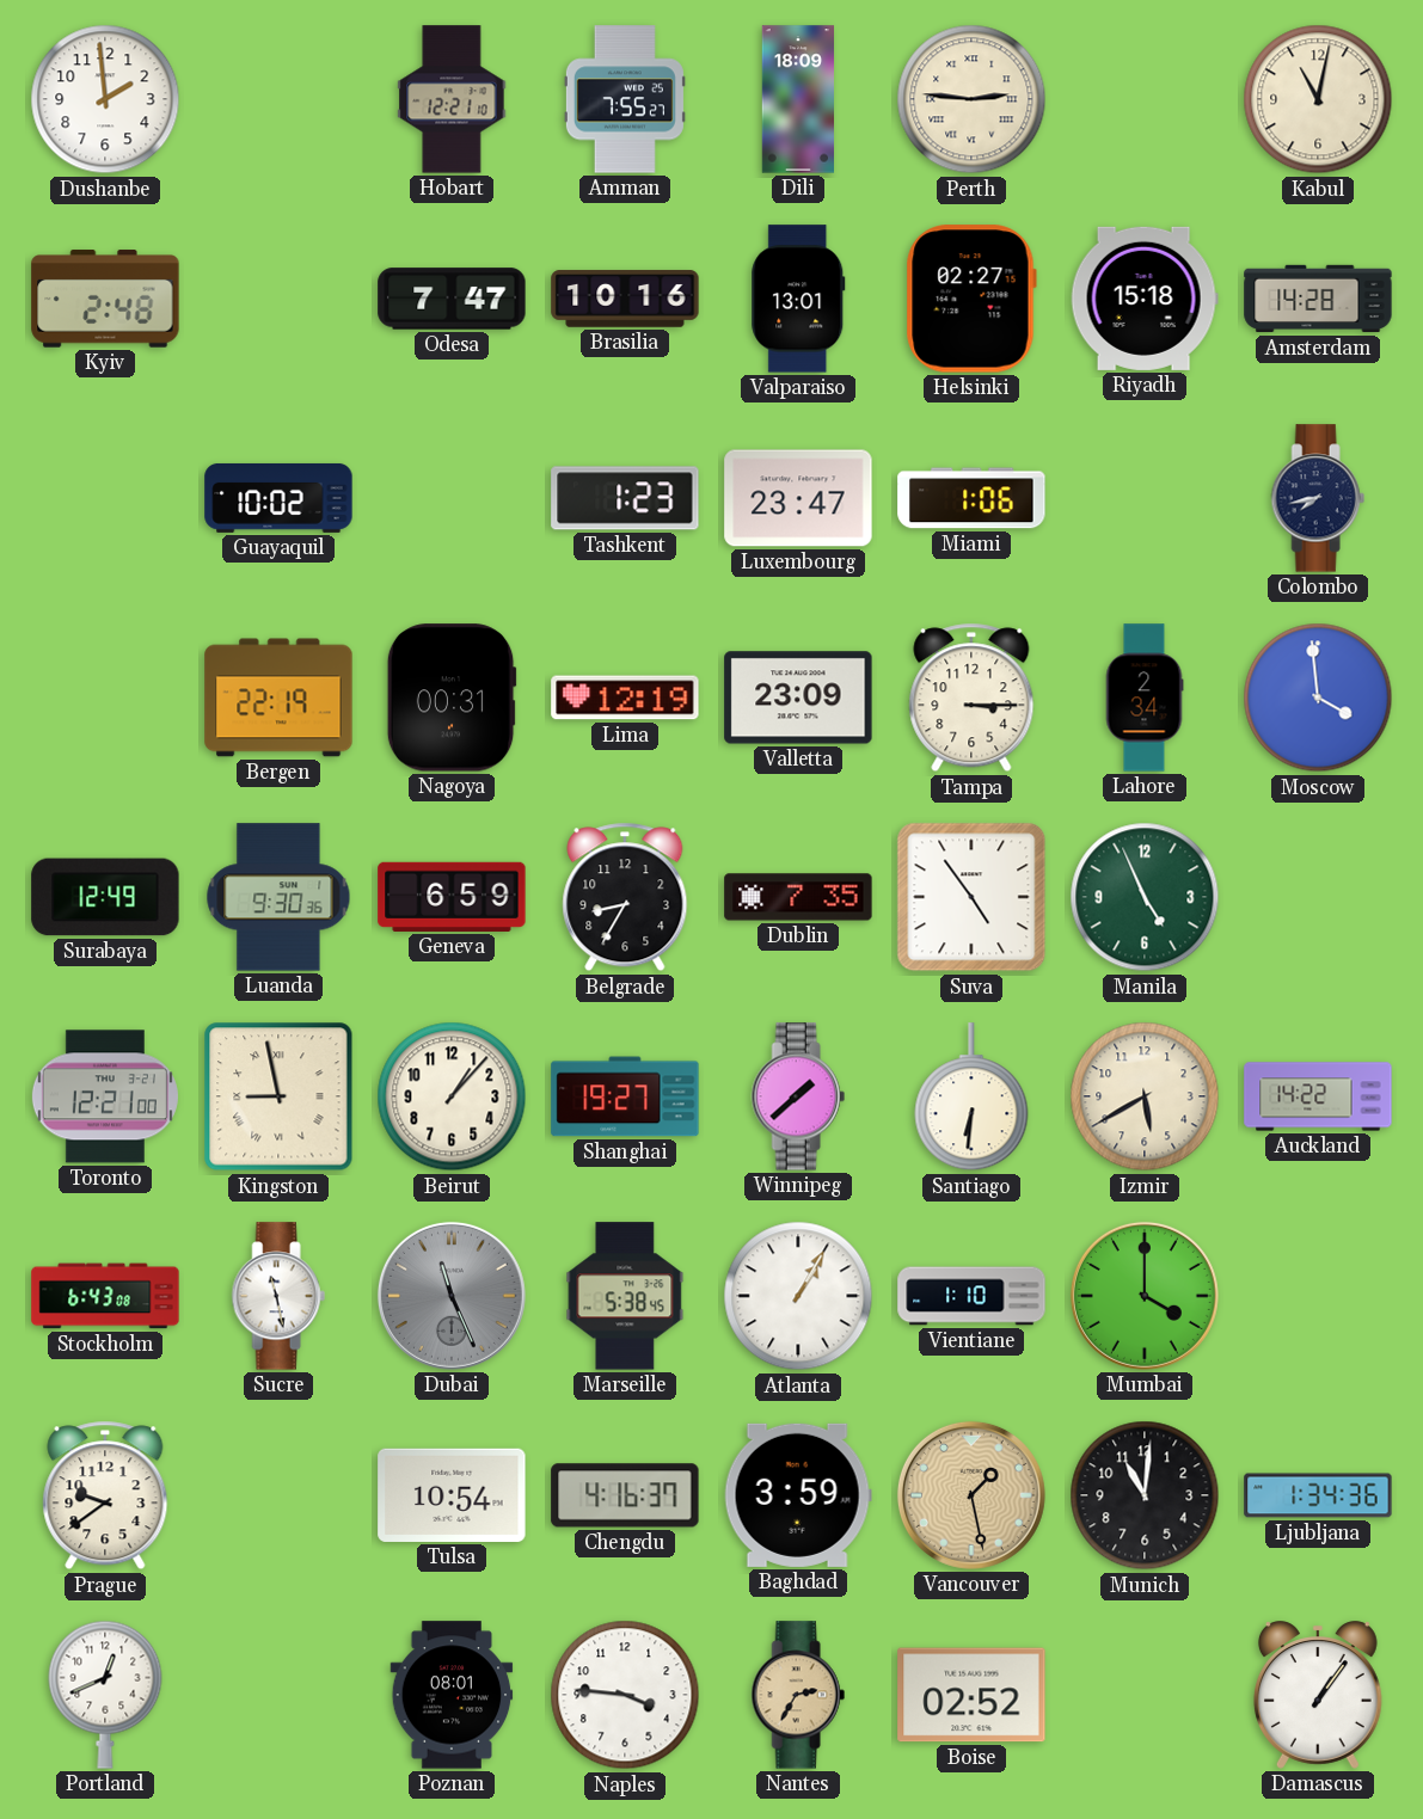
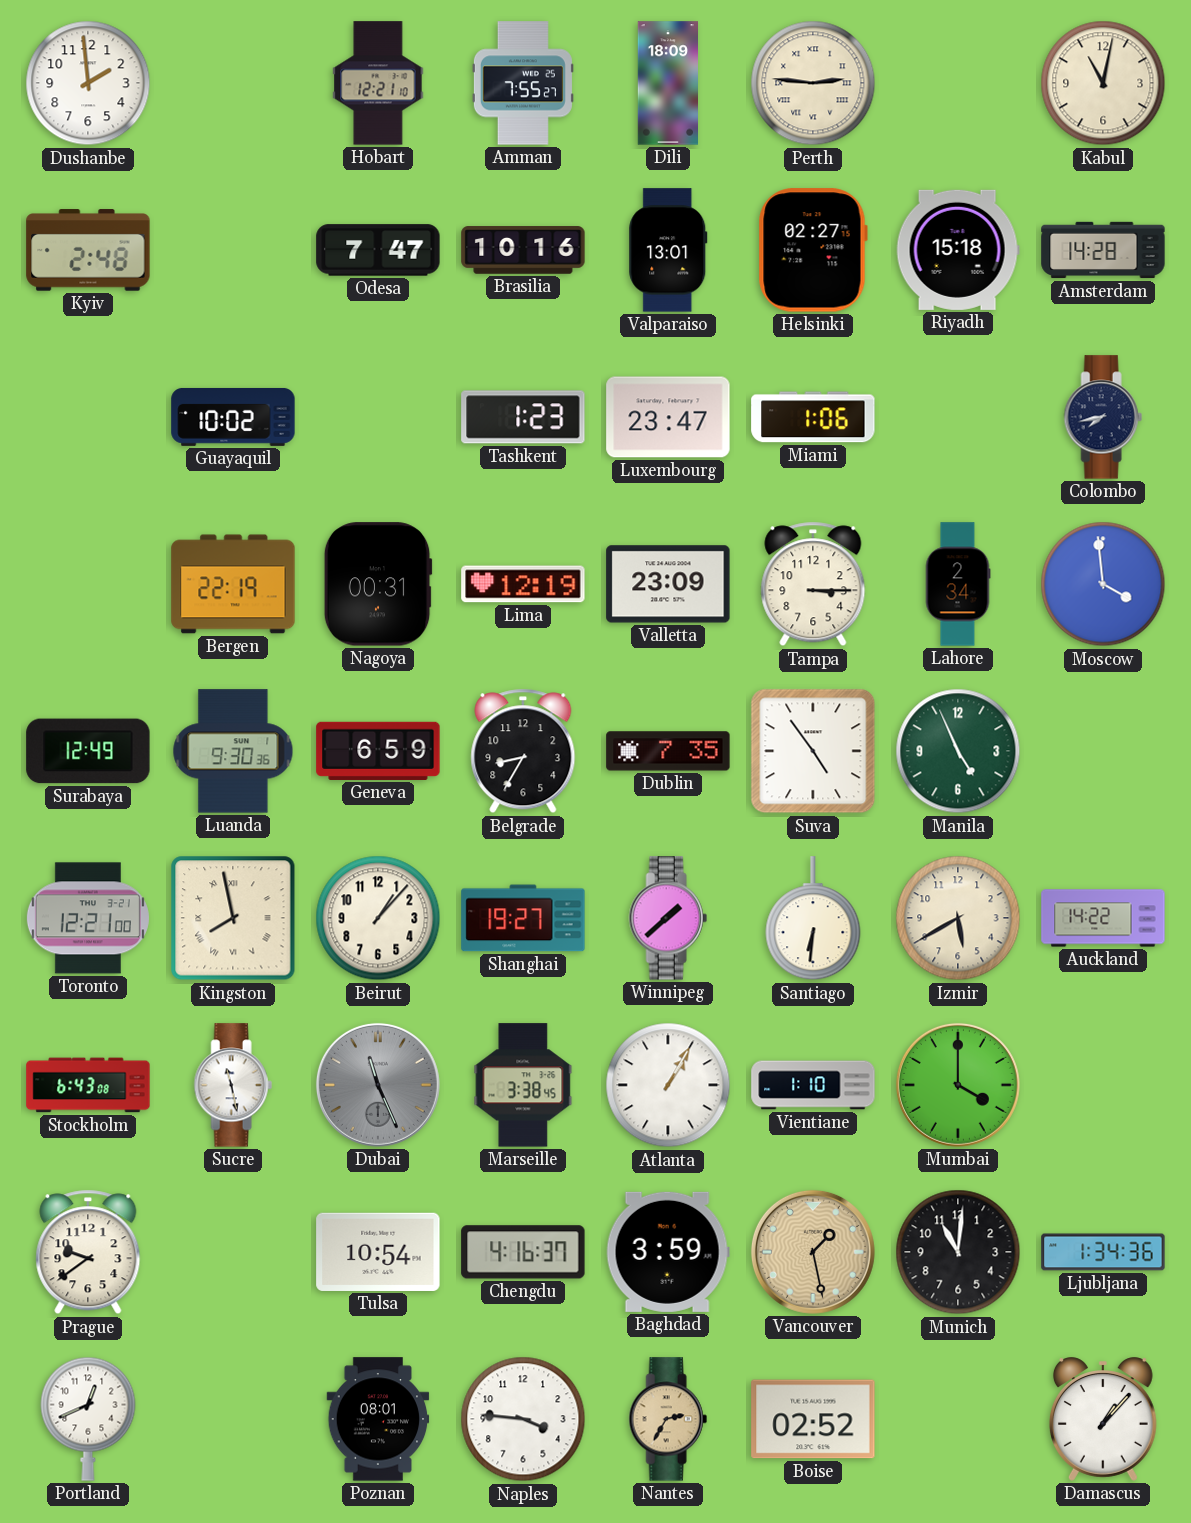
Kingston: 8:58 -> 7:58 (233, 918)
Marseille: 5:38 -> 3:38 (523, 1085)
Damascus: 1:06 -> 1:07 (1103, 1419)
